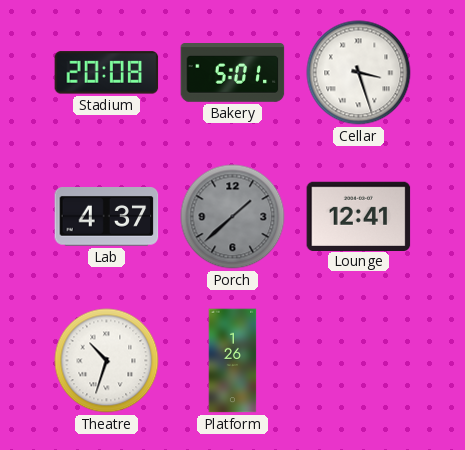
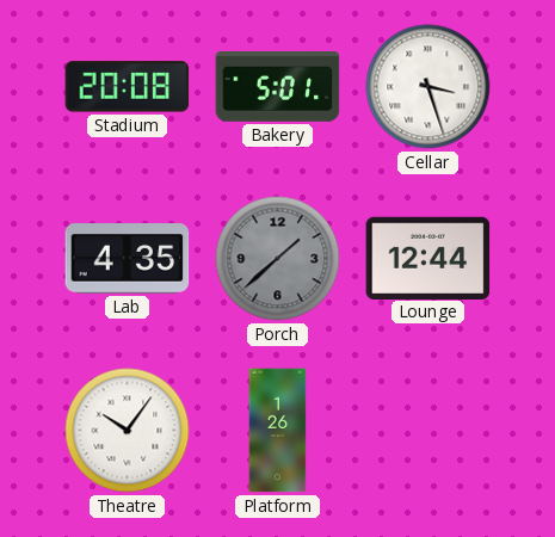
Lab: 4:37 -> 4:35 (128, 259)
Lounge: 12:41 -> 12:44 (428, 258)
Theatre: 10:33 -> 10:06 (128, 431)
